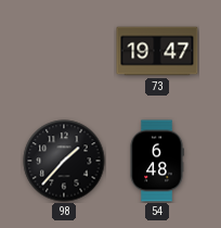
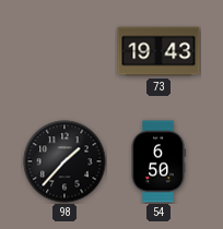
73: 19:47 -> 19:43 (159, 51)
54: 6:48 -> 6:50 (159, 161)
